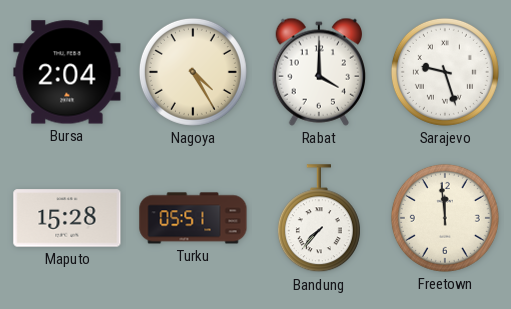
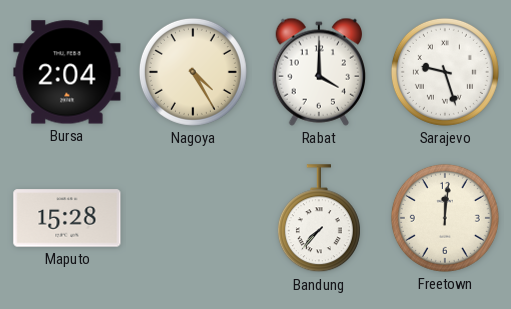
Turku: 05:51 -> none (193, 218)
Freetown: 11:59 -> 12:01 (445, 218)
